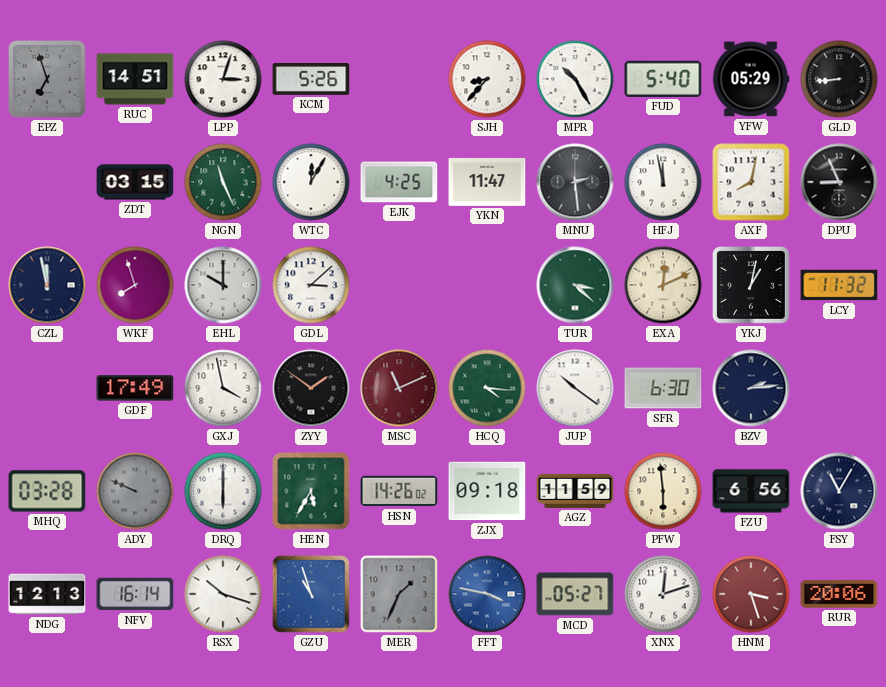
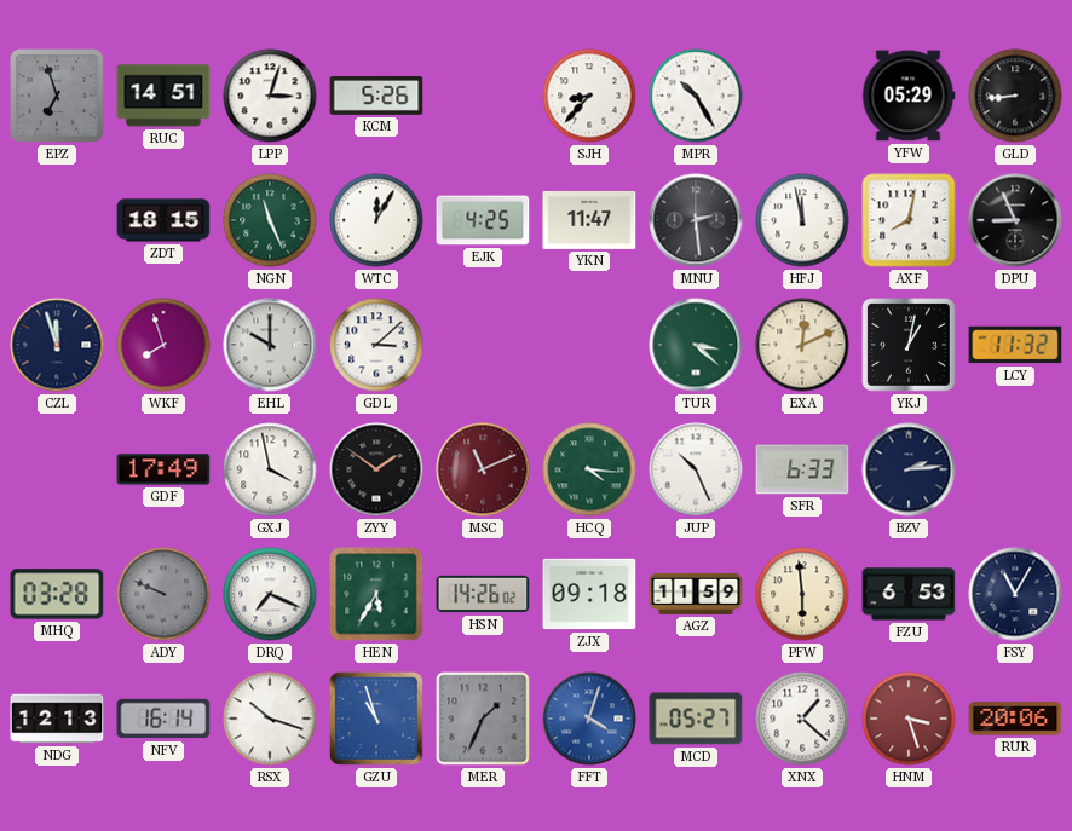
FUD: 5:40 -> none (663, 79)
ZDT: 03:15 -> 18:15 (163, 220)
CZL: 11:58 -> 11:57 (57, 345)
JUP: 10:21 -> 10:26 (696, 469)
SFR: 6:30 -> 6:33 (802, 469)
DRQ: 6:00 -> 7:19 (270, 594)
FZU: 6:56 -> 6:53 (909, 594)
FFT: 3:47 -> 4:03 (589, 719)
XNX: 12:12 -> 1:22 (802, 719)
